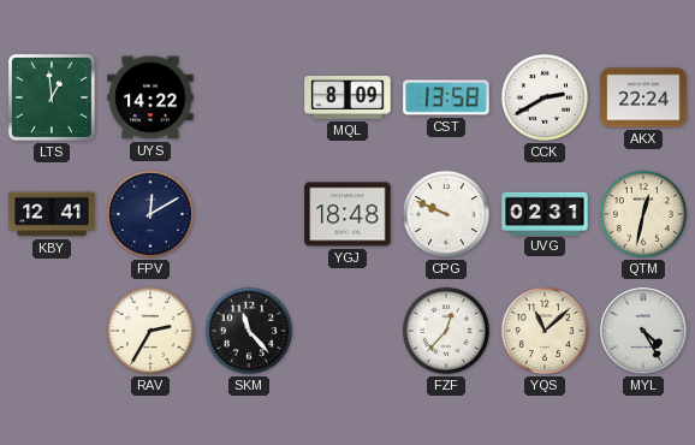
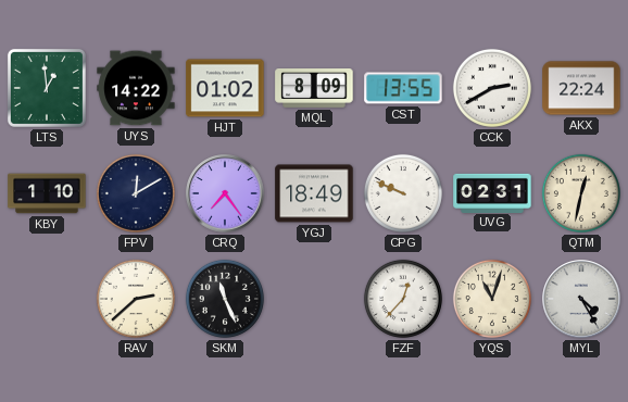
HJT: none -> 01:02 (225, 88)
CST: 13:58 -> 13:55 (403, 88)
KBY: 12:41 -> 1:10 (47, 193)
CRQ: none -> 7:24 (225, 193)
YGJ: 18:48 -> 18:49 (314, 193)
RAV: 2:35 -> 2:38 (136, 299)
SKM: 11:23 -> 11:26 (225, 299)
YQS: 11:08 -> 11:03 (492, 299)
